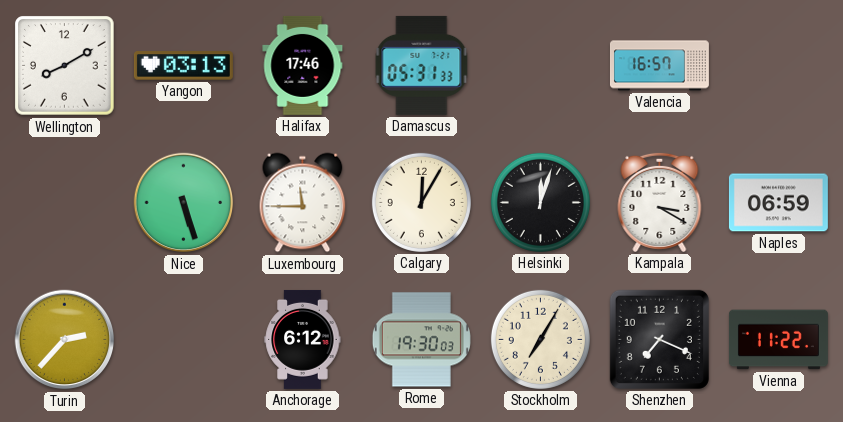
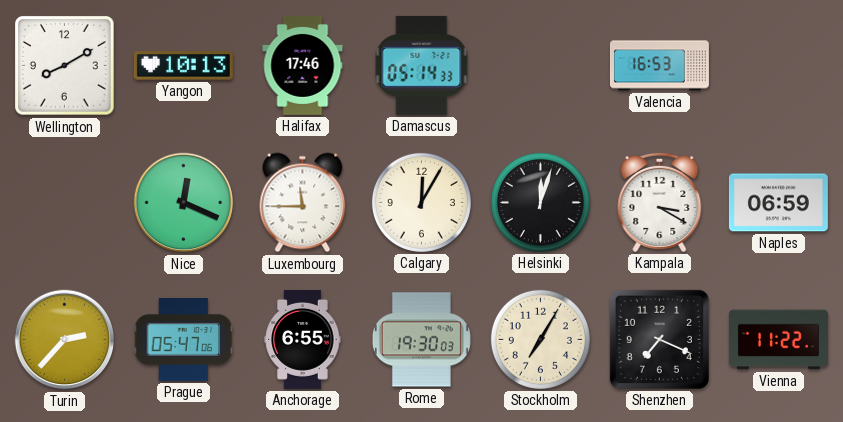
Yangon: 03:13 -> 10:13 (183, 66)
Damascus: 05:31 -> 05:14 (422, 65)
Valencia: 16:57 -> 16:53 (659, 66)
Nice: 5:27 -> 12:19 (184, 203)
Prague: none -> 05:47 (184, 339)
Anchorage: 6:12 -> 6:55 (303, 339)
